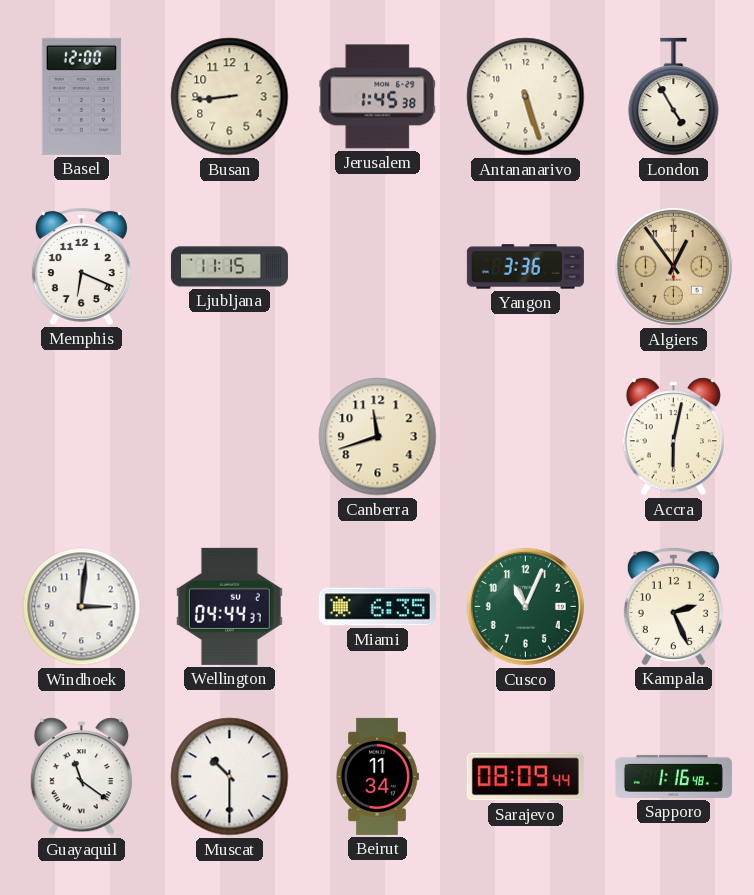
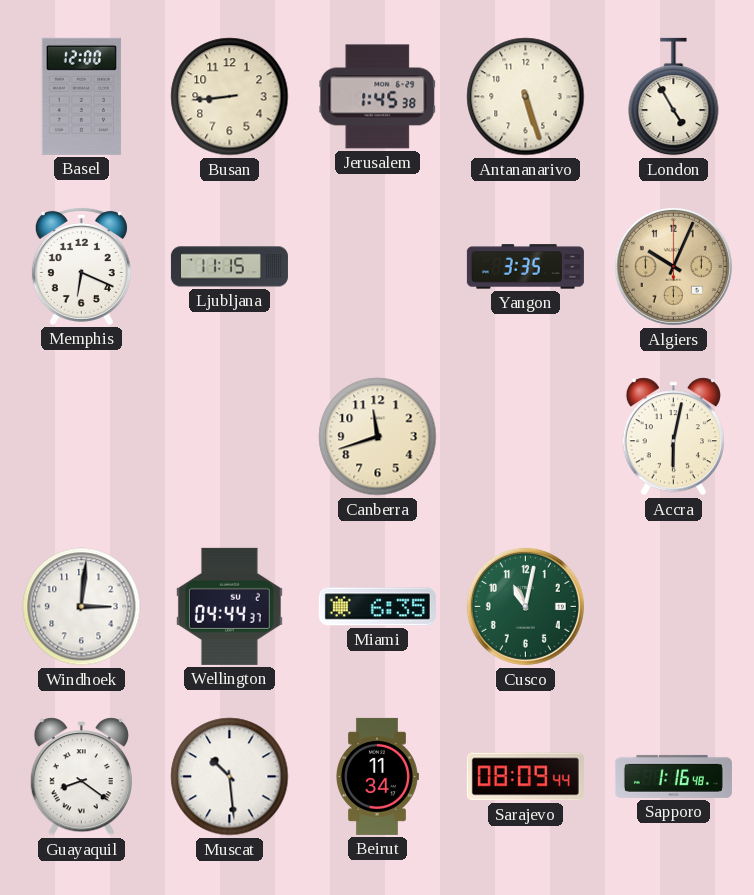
Yangon: 3:36 -> 3:35 (525, 267)
Algiers: 12:54 -> 10:04 (673, 266)
Cusco: 11:04 -> 11:02 (525, 606)
Kampala: 2:26 -> none (673, 606)
Guayaquil: 11:21 -> 8:21 (81, 777)
Muscat: 10:30 -> 10:29 (230, 777)
